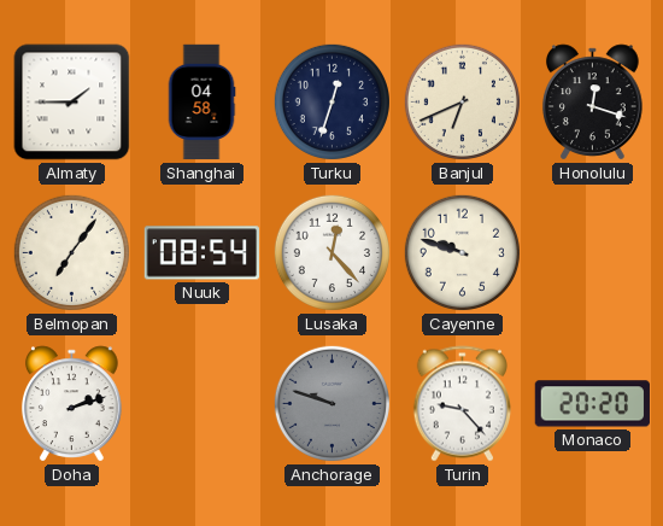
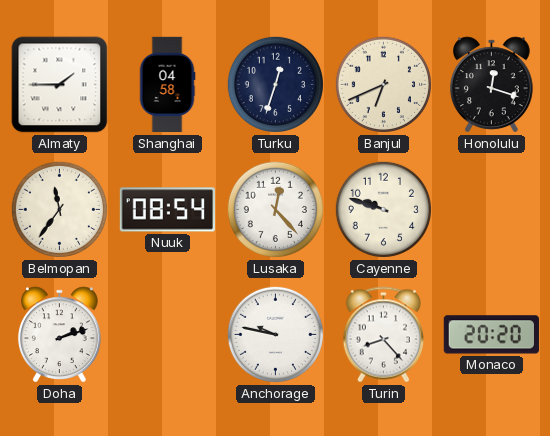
Belmopan: 7:06 -> 11:36 (59, 209)
Anchorage: 9:48 -> 9:47 (275, 334)
Anchorage dial: grey -> white (275, 334)
Turin: 9:23 -> 8:23 (383, 335)
